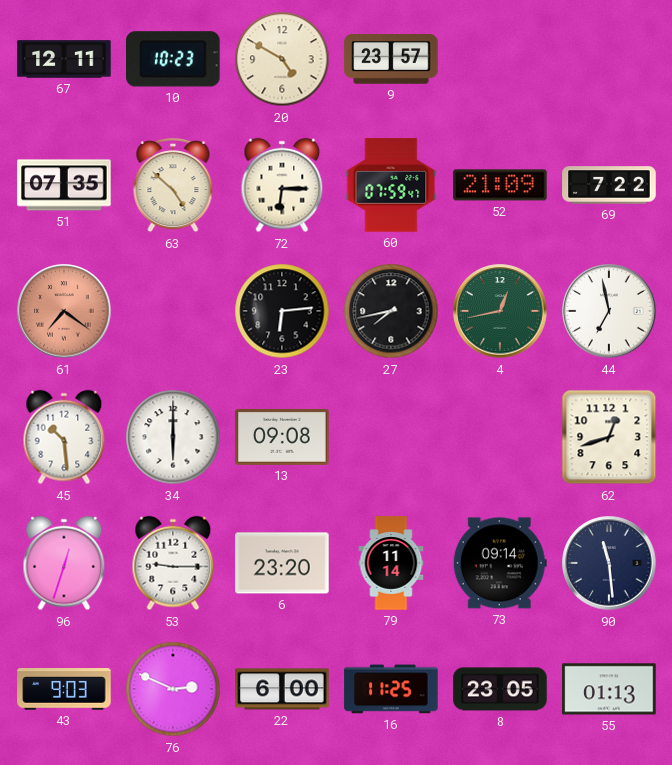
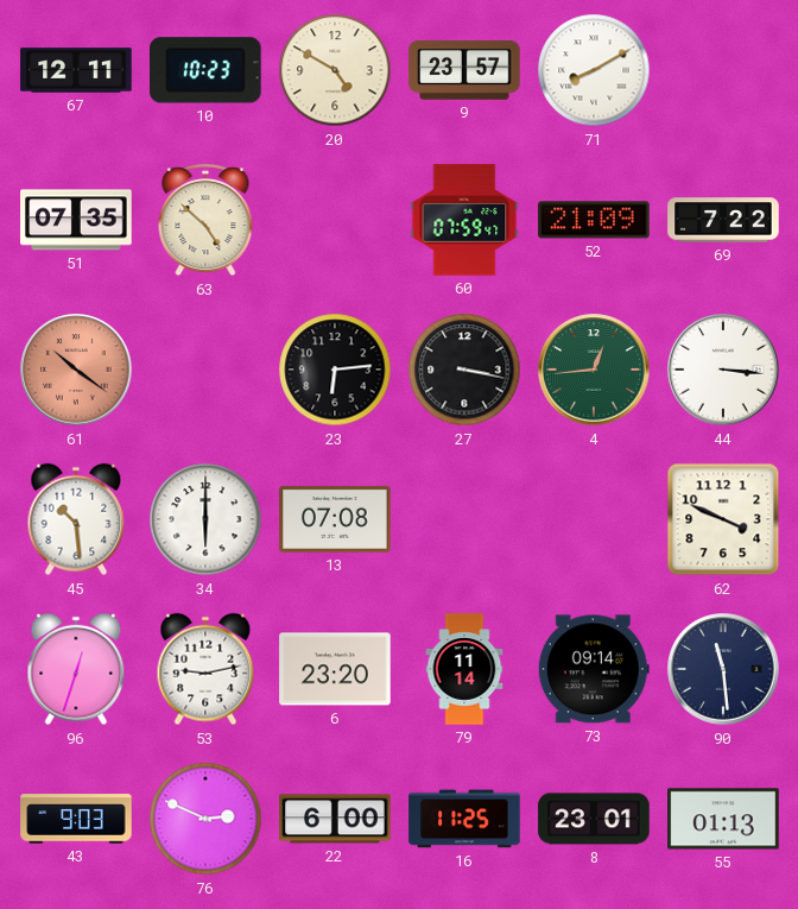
71: none -> 8:10 (594, 70)
72: 6:15 -> none (282, 185)
61: 7:21 -> 10:21 (76, 370)
27: 7:43 -> 3:17 (464, 370)
4: 12:43 -> 12:44 (594, 370)
44: 6:58 -> 3:16 (723, 370)
13: 09:08 -> 07:08 (335, 519)
62: 12:42 -> 3:49 (723, 519)
53: 9:15 -> 9:13 (205, 669)
8: 23:05 -> 23:01 (594, 819)
